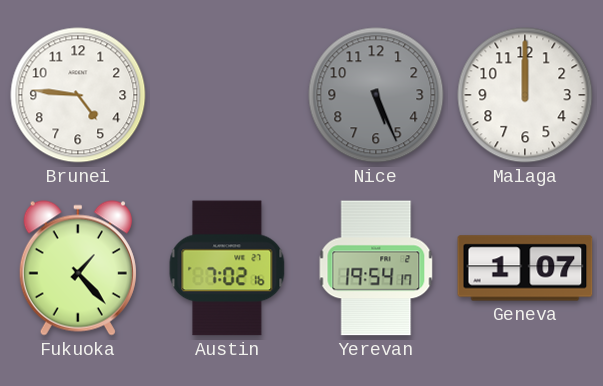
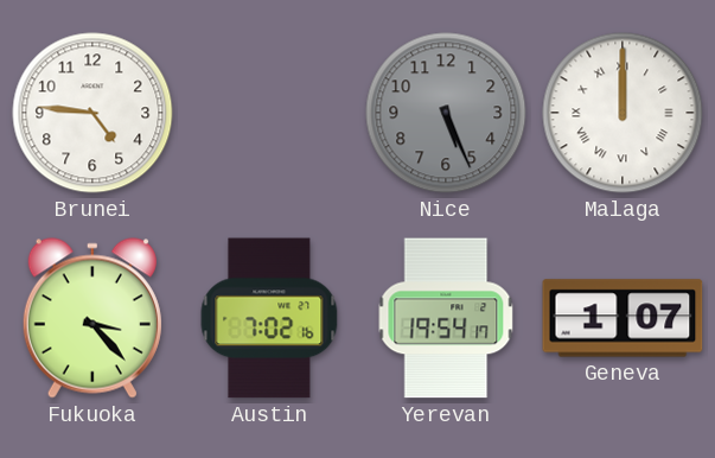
Malaga numerals: Arabic -> Roman (623, 113)
Fukuoka: 1:23 -> 3:23 (92, 318)
